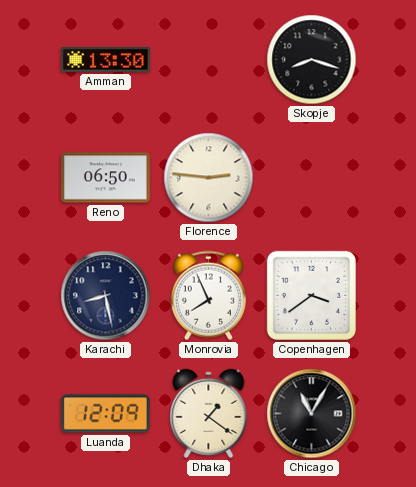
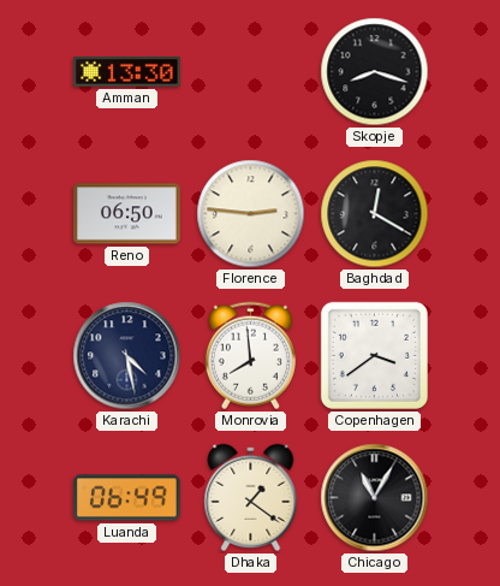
Baghdad: none -> 12:20 (375, 214)
Karachi: 8:28 -> 4:28 (127, 356)
Monrovia: 7:56 -> 7:59 (250, 356)
Luanda: 12:09 -> 06:49 (127, 498)
